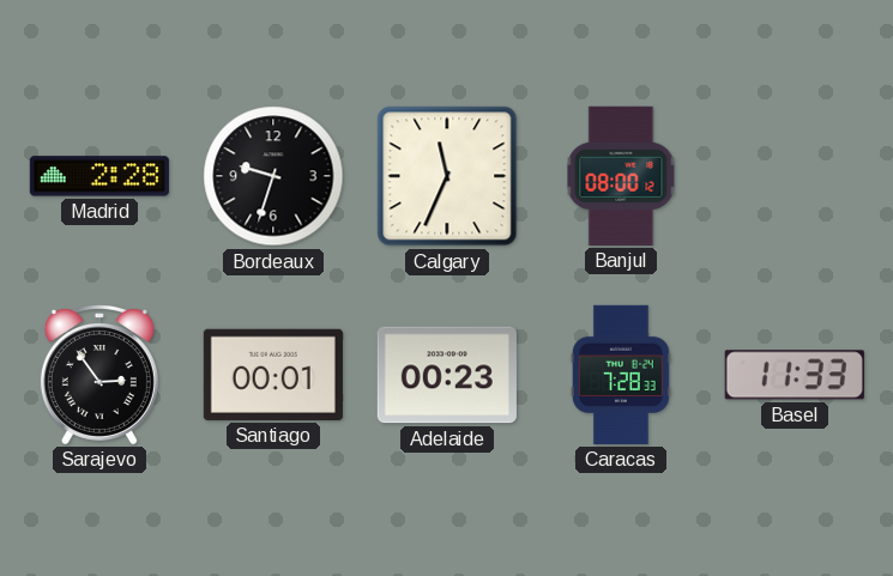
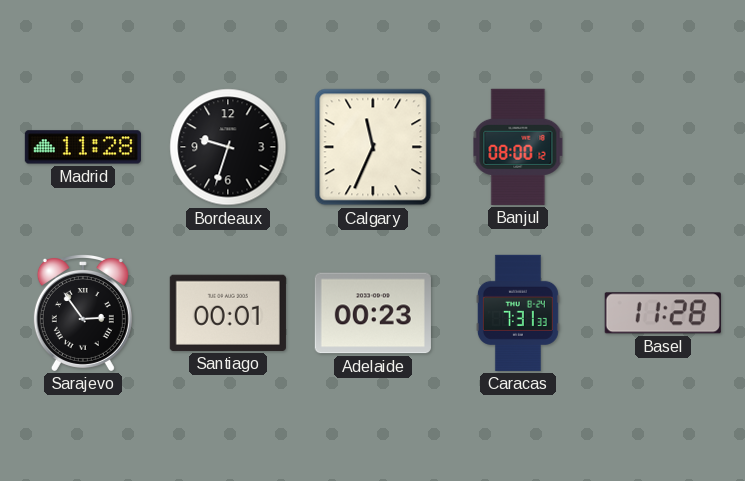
Madrid: 2:28 -> 11:28 (83, 147)
Caracas: 7:28 -> 7:31 (518, 313)
Basel: 11:33 -> 11:28 (663, 313)
